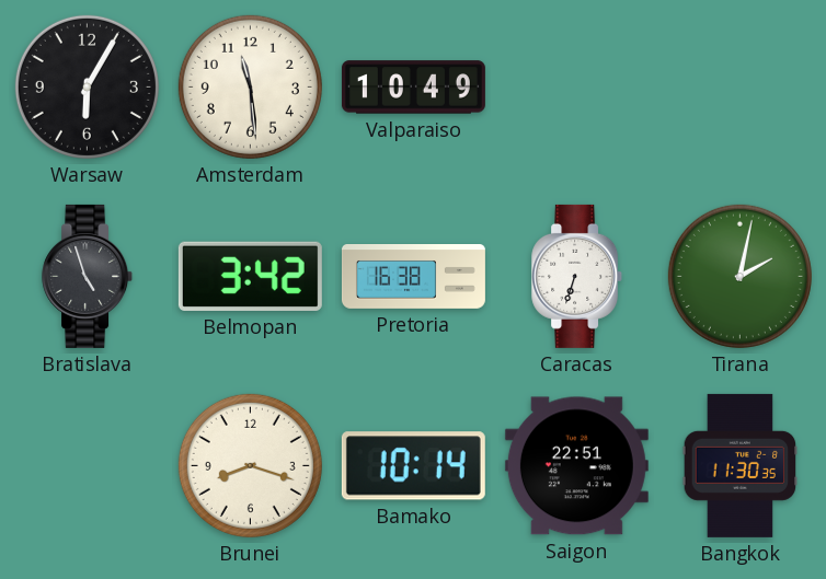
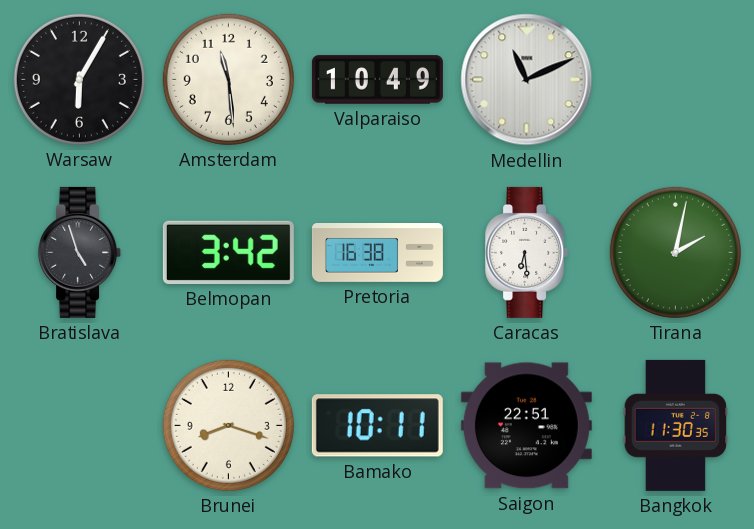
Medellin: none -> 11:11 (527, 80)
Caracas: 6:33 -> 6:29 (527, 252)
Bamako: 10:14 -> 10:11 (377, 426)
